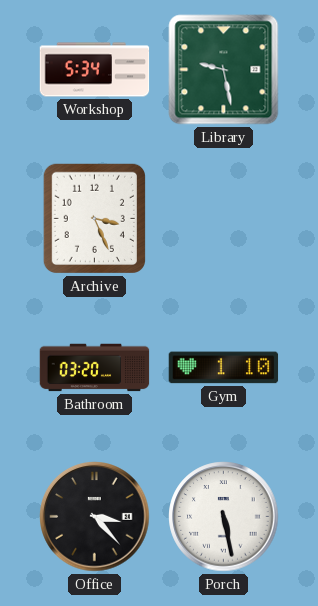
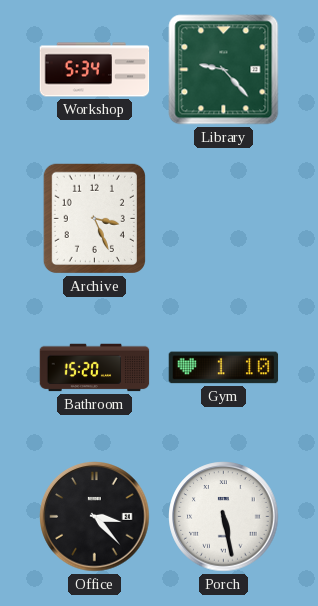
Library: 9:28 -> 9:23 (224, 70)
Bathroom: 03:20 -> 15:20 (95, 368)
